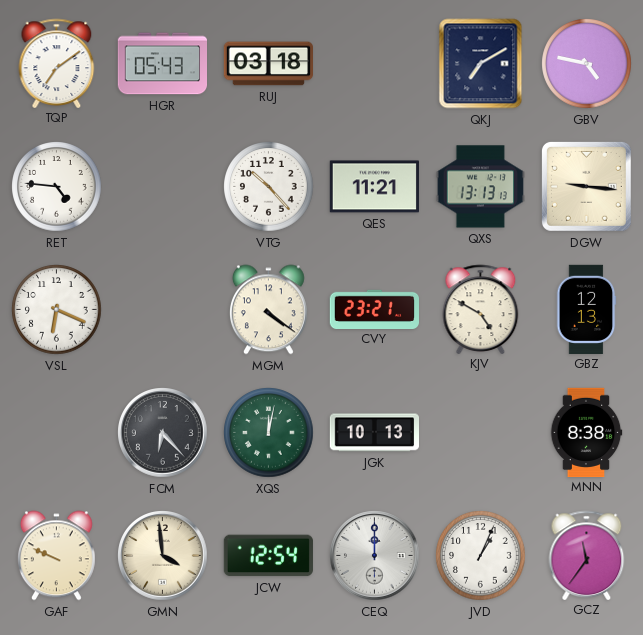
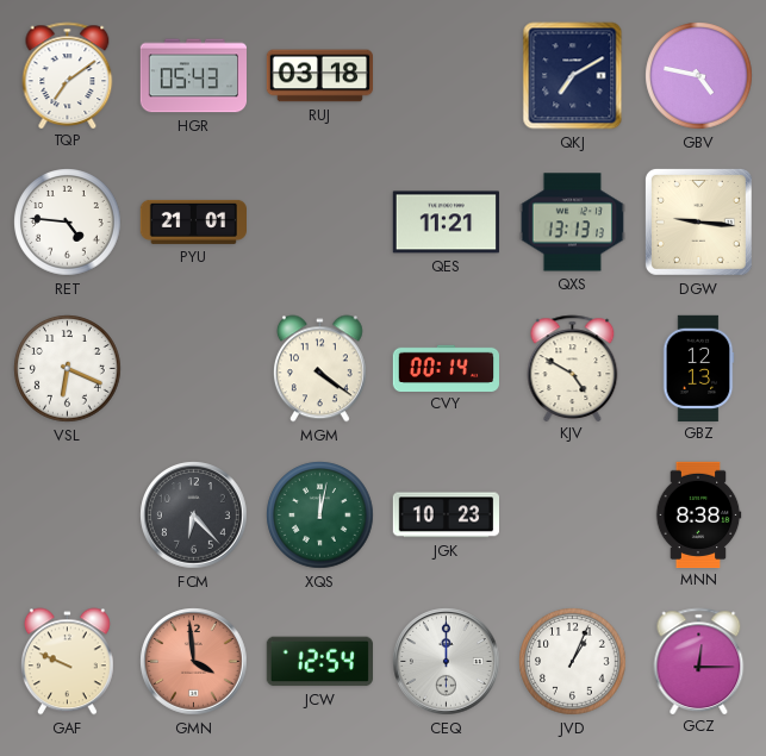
PYU: none -> 21:01 (193, 221)
VTG: 10:23 -> none (269, 187)
CVY: 23:21 -> 00:14 (446, 368)
JGK: 10:13 -> 10:23 (446, 516)
GMN dial: cream -> salmon (194, 662)
GCZ: 11:36 -> 12:15 (699, 661)
